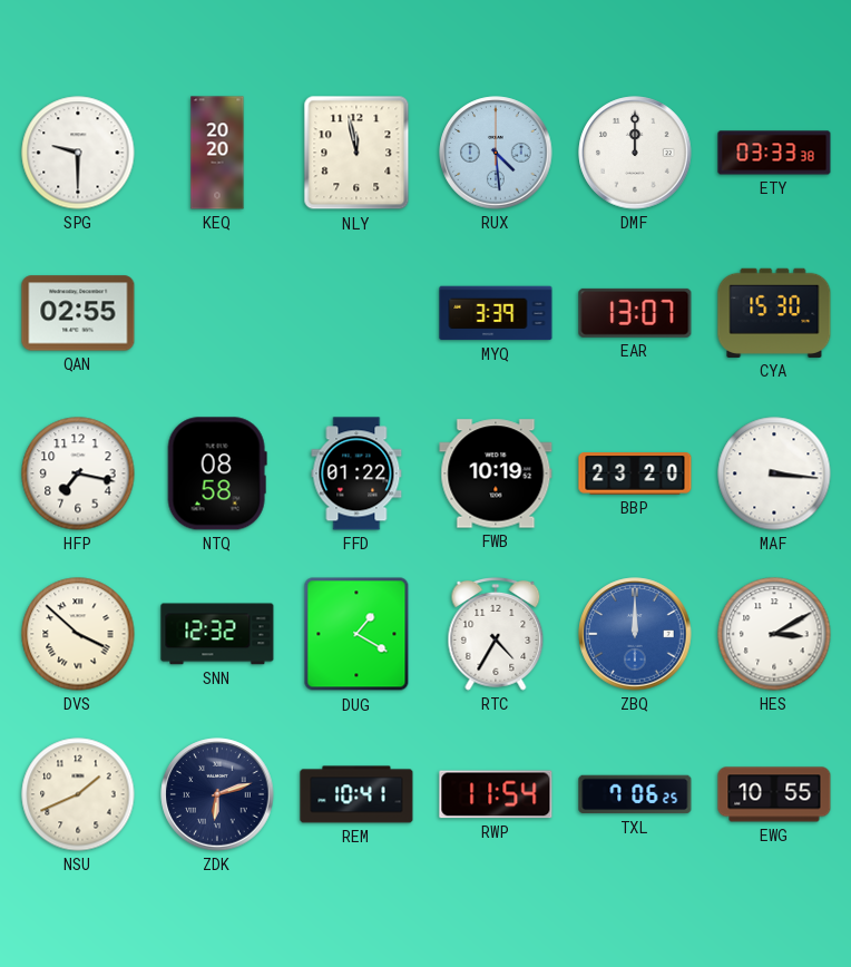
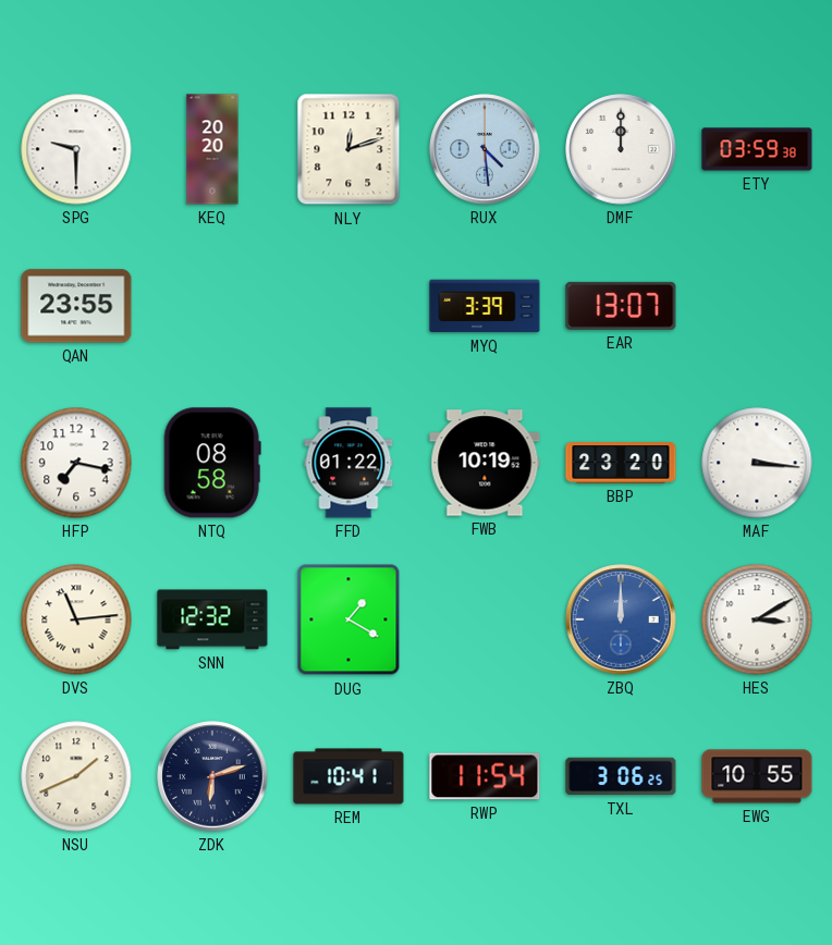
NLY: 11:58 -> 12:12 (348, 149)
ETY: 03:33 -> 03:59 (757, 149)
QAN: 02:55 -> 23:55 (76, 306)
CYA: 15:30 -> none (774, 313)
DVS: 3:52 -> 11:14 (76, 619)
RTC: 4:35 -> none (496, 634)
TXL: 7:06 -> 3:06 (621, 776)
